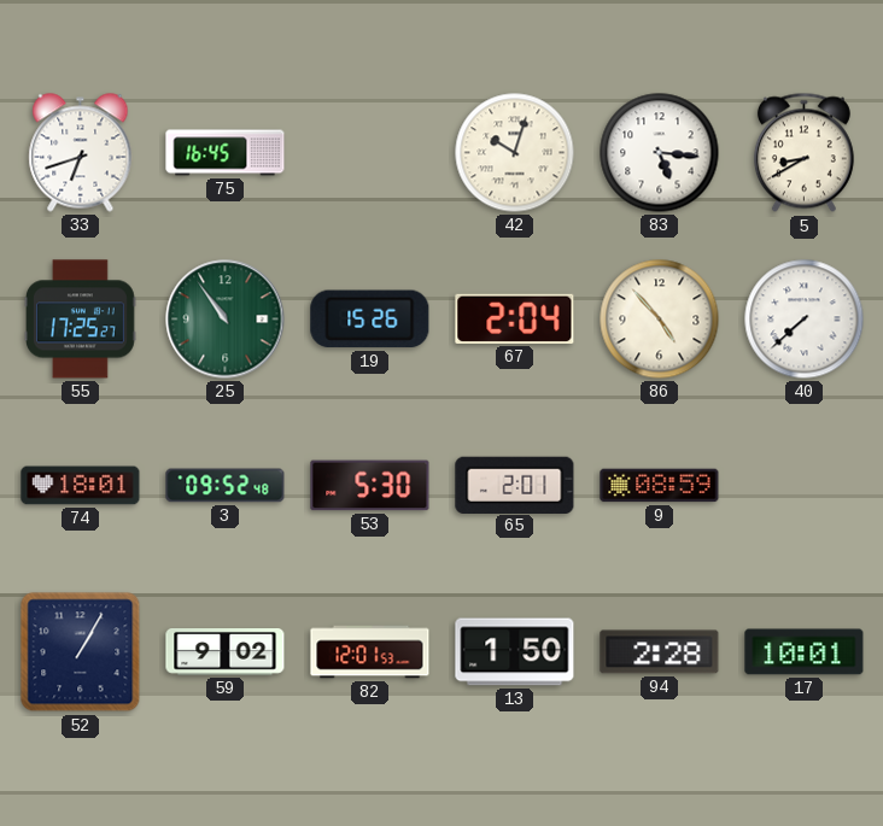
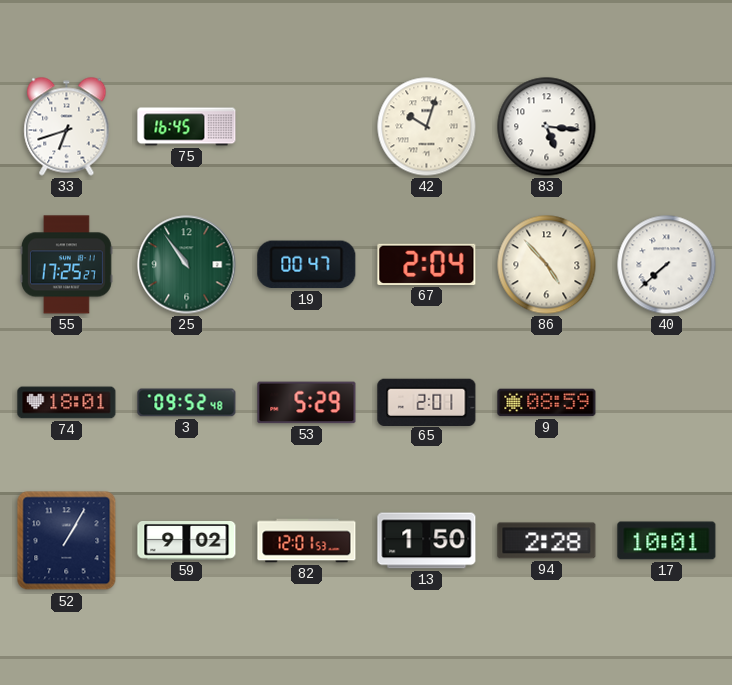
5: 8:40 -> none (803, 153)
19: 15:26 -> 00:47 (307, 265)
53: 5:30 -> 5:29 (307, 403)
